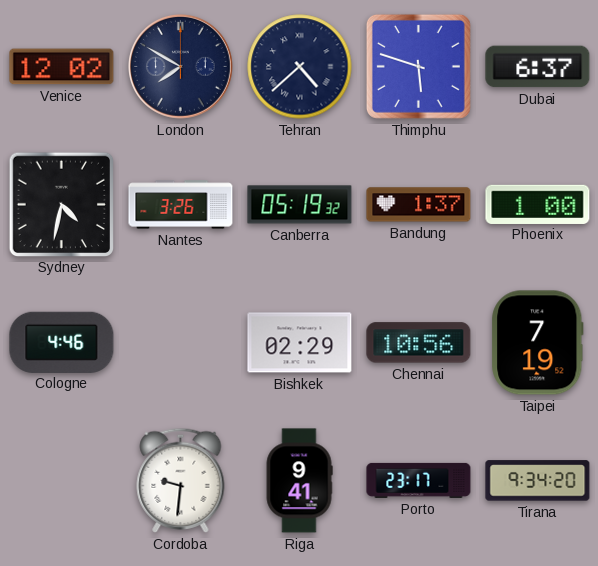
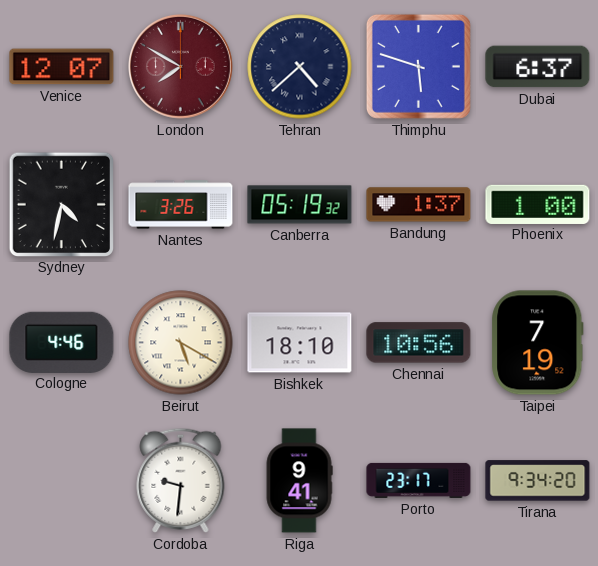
Venice: 12:02 -> 12:07 (62, 67)
London dial: navy -> burgundy (181, 67)
Beirut: none -> 5:20 (181, 343)
Bishkek: 02:29 -> 18:10 (300, 343)
